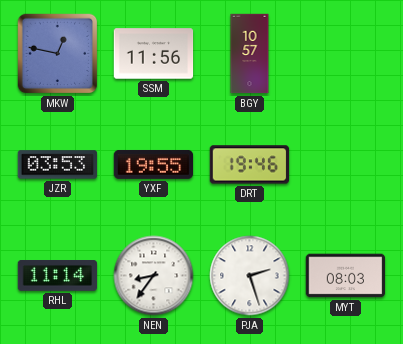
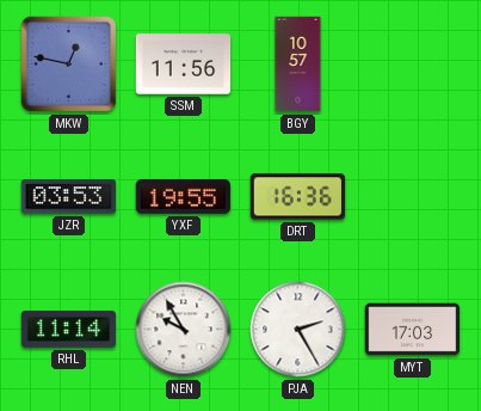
DRT: 19:46 -> 16:36 (298, 197)
NEN: 8:36 -> 9:55 (184, 330)
PJA: 2:27 -> 2:25 (298, 330)
MYT: 08:03 -> 17:03 (413, 330)
